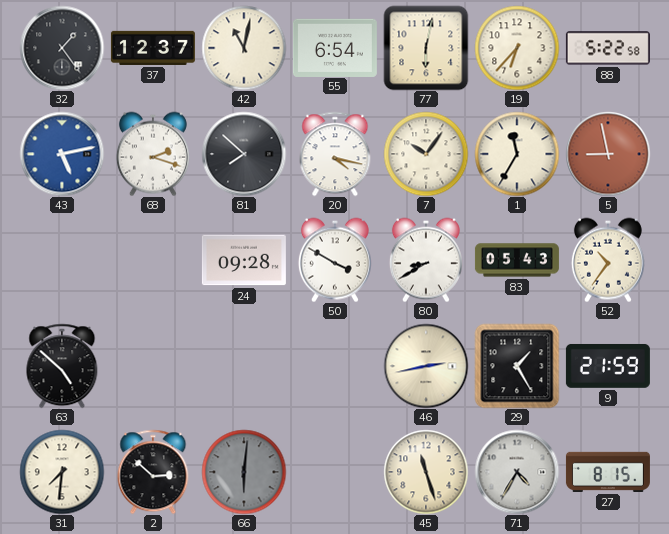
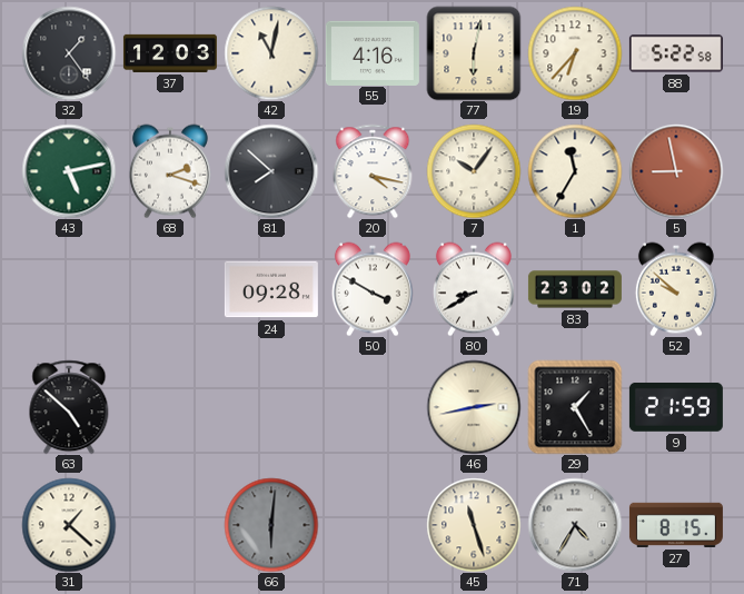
37: 12:37 -> 12:03 (170, 53)
55: 6:54 -> 4:16 (373, 52)
43 dial: blue -> green (69, 171)
83: 05:43 -> 23:02 (575, 289)
52: 10:36 -> 9:52 (676, 289)
31: 7:31 -> 1:22 (69, 525)
2: 2:52 -> none (153, 472)
